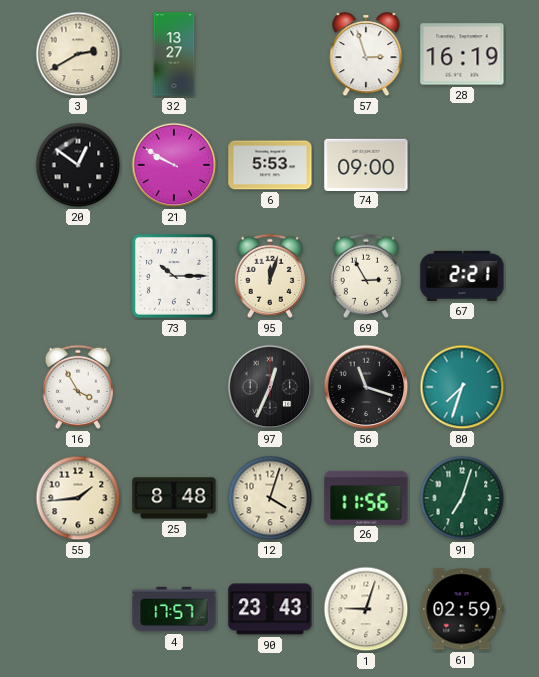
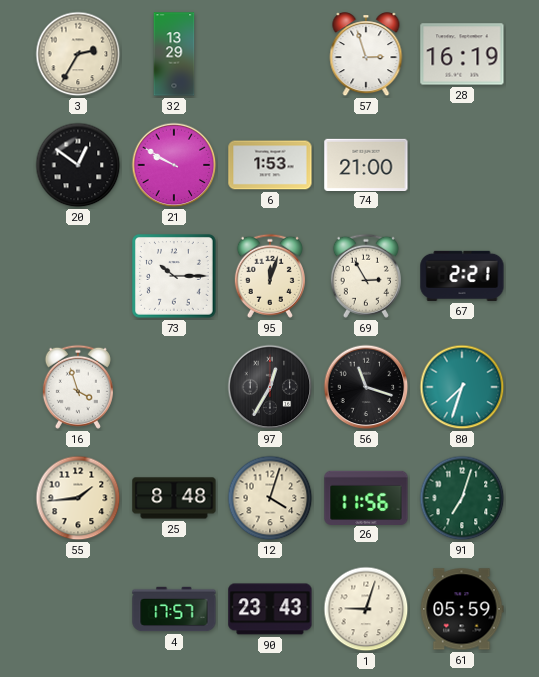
3: 2:40 -> 2:35 (78, 54)
32: 13:27 -> 13:29 (174, 54)
6: 5:53 -> 1:53 (270, 165)
74: 09:00 -> 21:00 (366, 164)
16: 3:55 -> 3:57 (78, 387)
97: 12:34 -> 12:35 (270, 387)
61: 02:59 -> 05:59 (462, 609)
